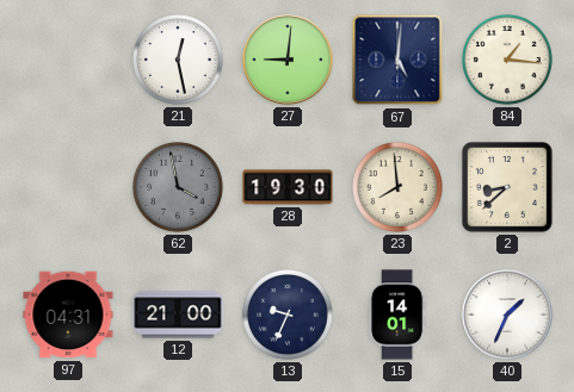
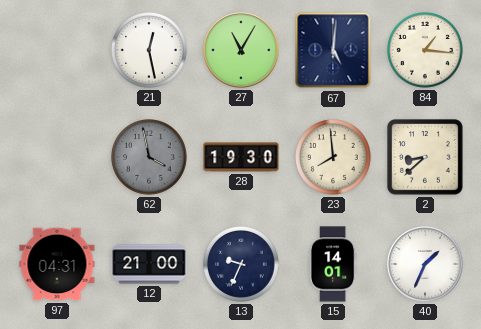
27: 9:01 -> 11:05 (241, 50)
